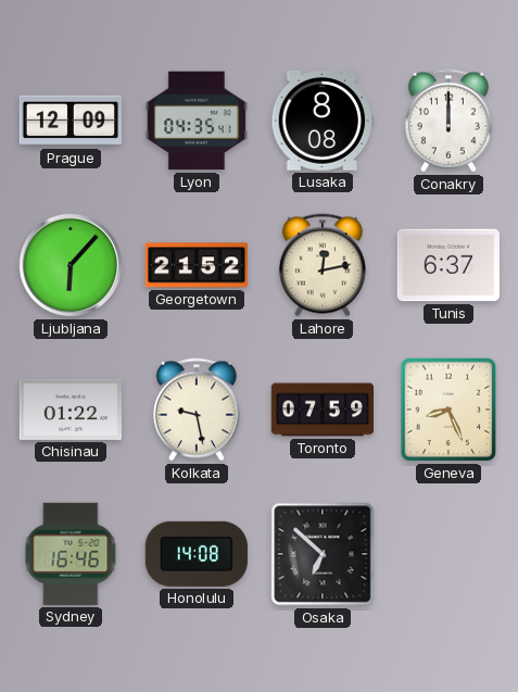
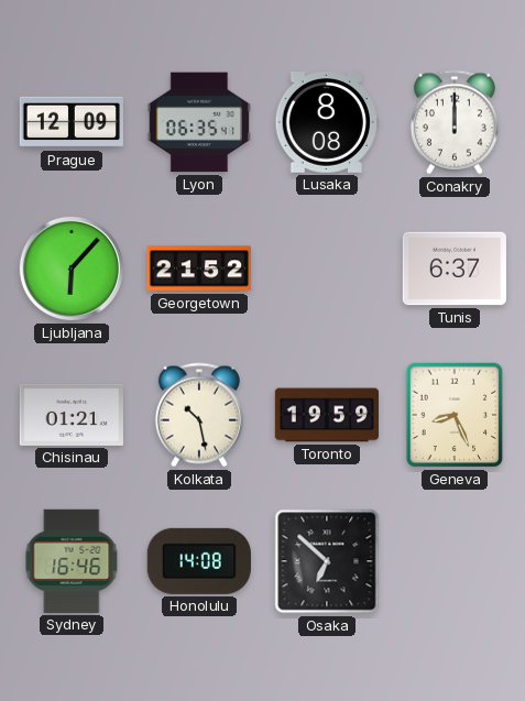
Lyon: 04:35 -> 06:35 (199, 122)
Lahore: 12:13 -> none (323, 265)
Chisinau: 01:22 -> 01:21 (72, 415)
Kolkata: 9:28 -> 10:28 (199, 415)
Toronto: 07:59 -> 19:59 (326, 415)
